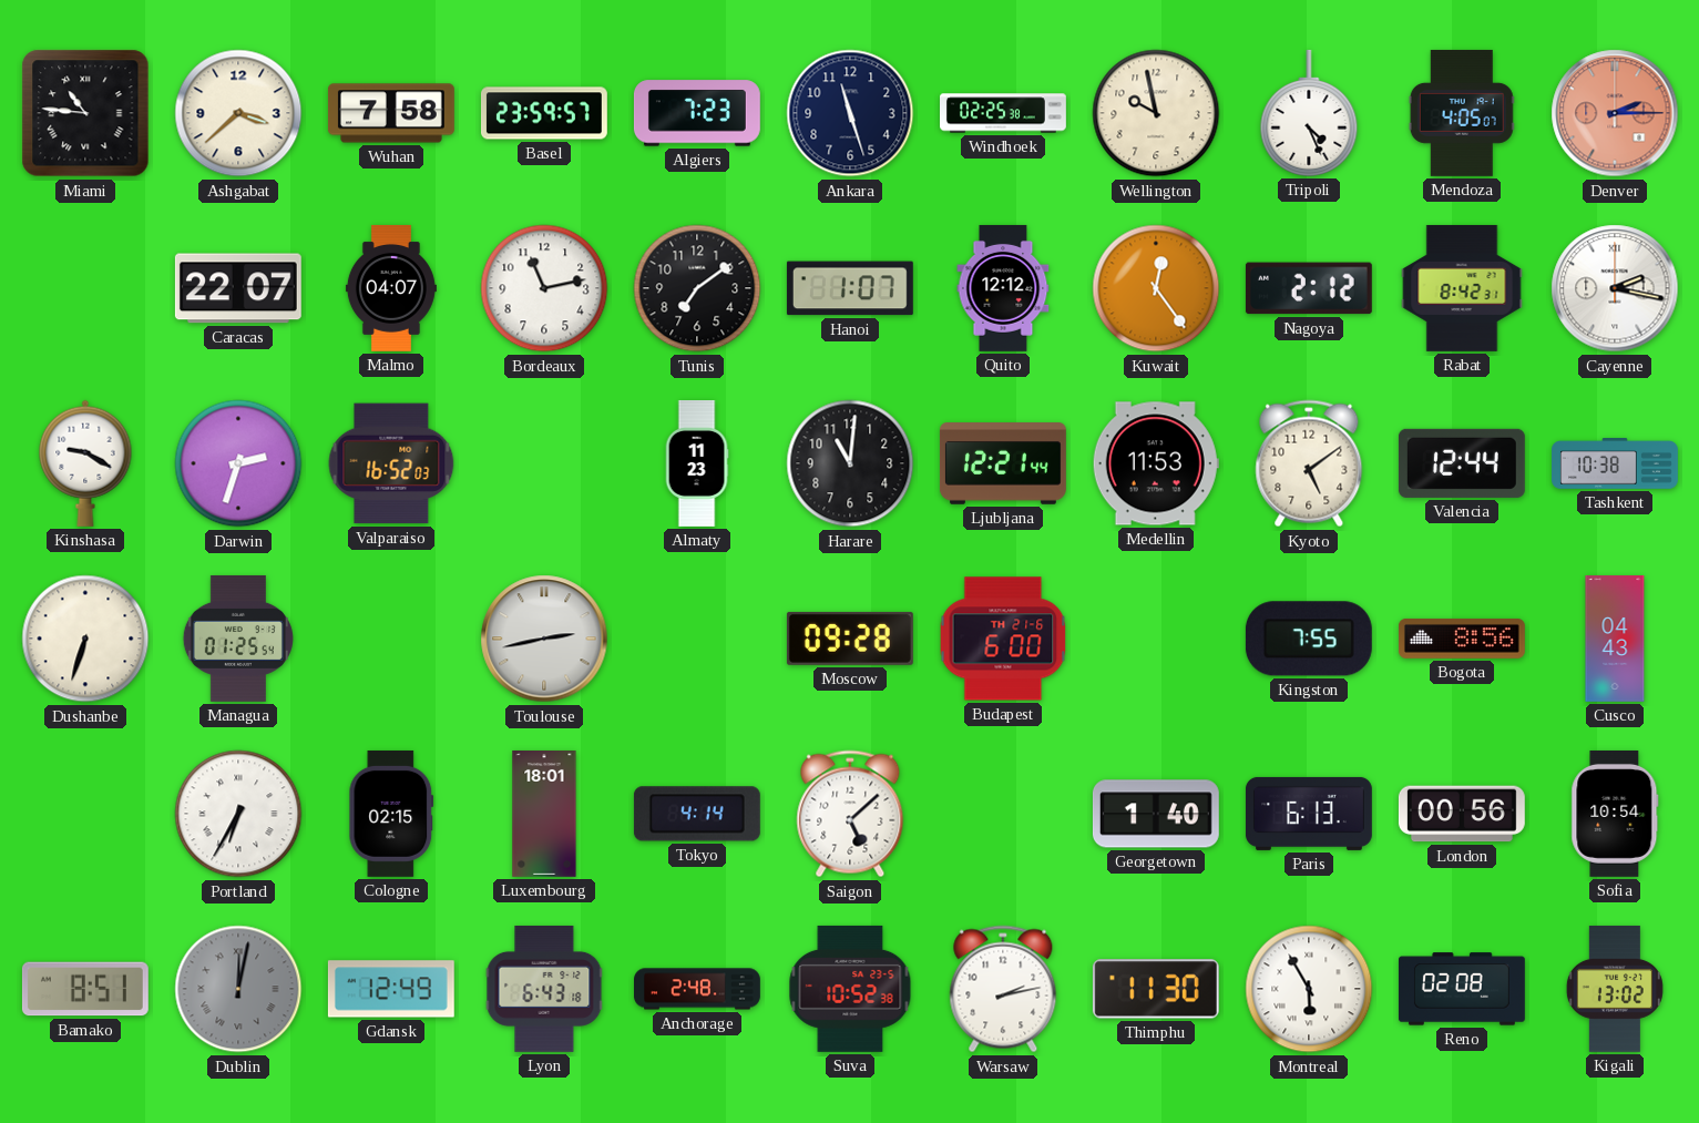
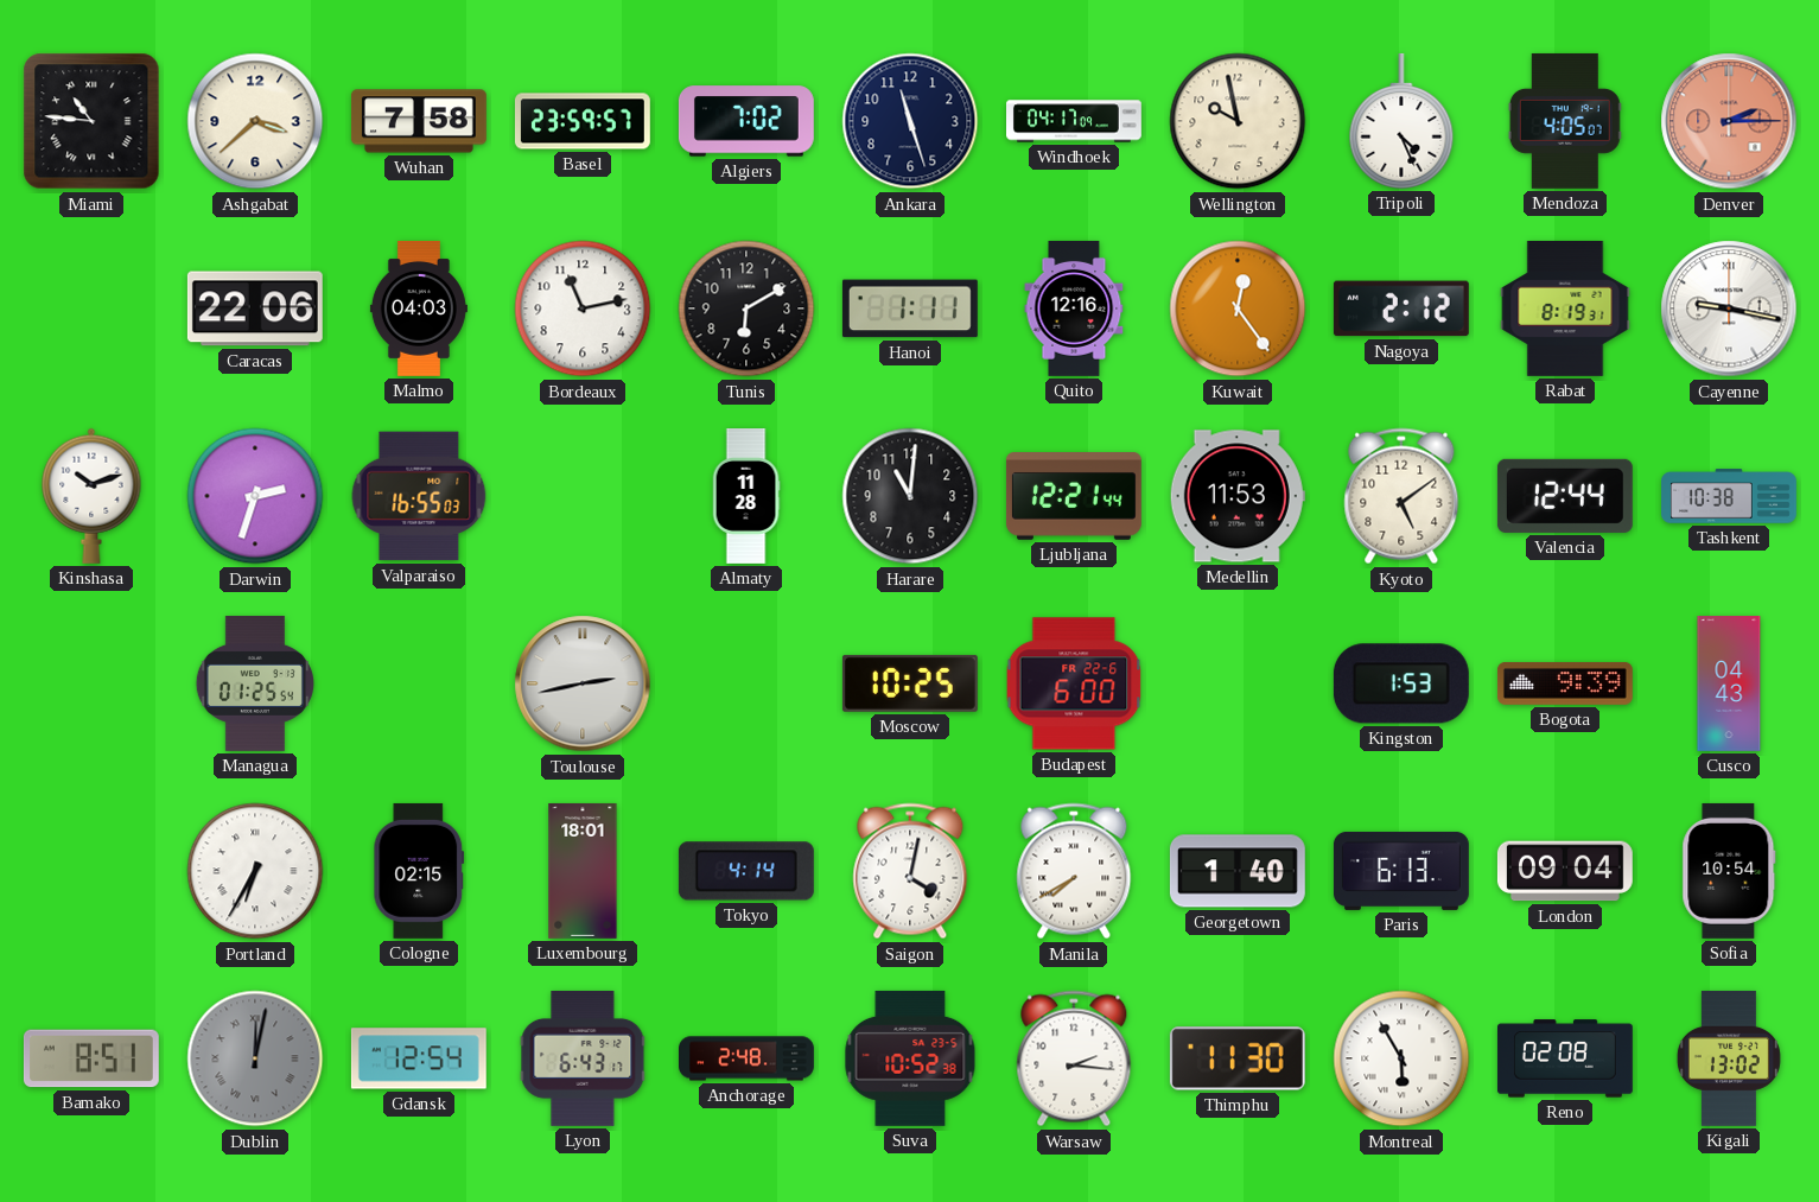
Algiers: 7:23 -> 7:02 (746, 121)
Windhoek: 02:25 -> 04:17 (1075, 121)
Caracas: 22:07 -> 22:06 (255, 309)
Malmo: 04:07 -> 04:03 (419, 309)
Tunis: 7:09 -> 6:10 (746, 309)
Hanoi: 1:07 -> 1:11 (910, 309)
Quito: 12:12 -> 12:16 (1074, 309)
Rabat: 8:42 -> 8:19 (1565, 309)
Cayenne: 2:17 -> 9:17 (1729, 309)
Kinshasa: 9:20 -> 10:12 (91, 496)
Valparaiso: 16:52 -> 16:55 (419, 496)
Almaty: 11:23 -> 11:28 (746, 497)
Dushanbe: 6:33 -> none (85, 639)
Moscow: 09:28 -> 10:25 (910, 683)
Budapest date: TH 21-6 -> FR 22-6 (1074, 683)
Kingston: 7:55 -> 1:53 (1401, 683)
Bogota: 8:56 -> 9:39 (1565, 683)
Saigon: 5:08 -> 4:02 (910, 871)
Manila: none -> 7:40 (1074, 871)
London: 00:56 -> 09:04 (1565, 871)
Gdansk: 12:49 -> 12:54 (419, 1058)
Lyon: 6:43:18 -> 6:43:17 (583, 1058)
Warsaw: 2:13 -> 2:16 (1074, 1058)
